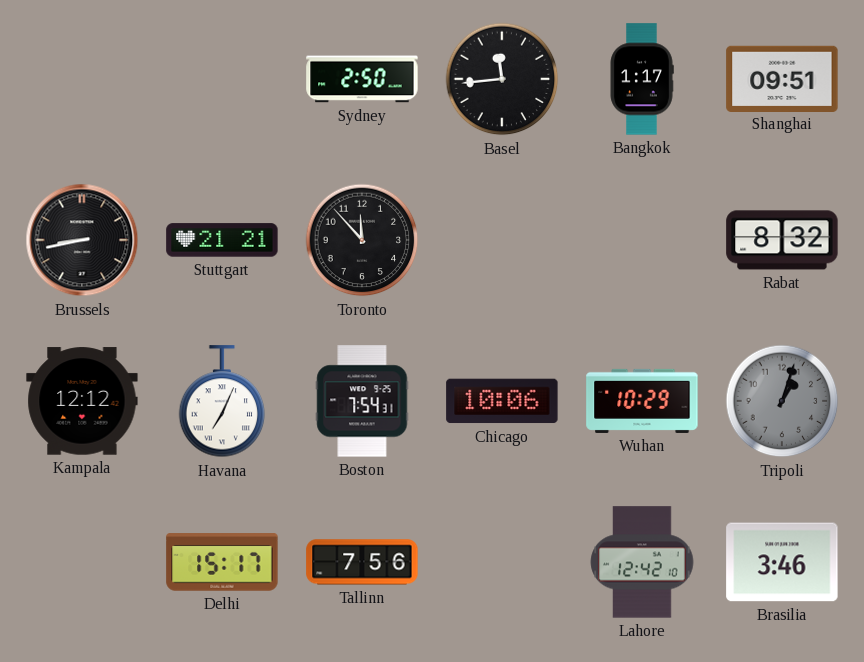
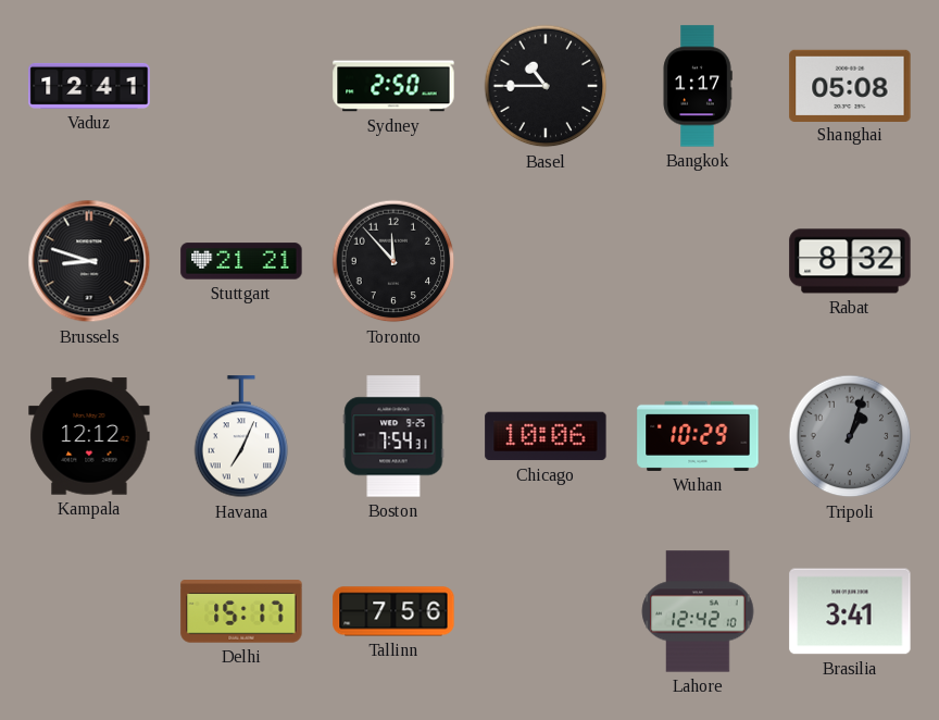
Vaduz: none -> 12:41 (89, 86)
Basel: 11:44 -> 10:45 (546, 86)
Shanghai: 09:51 -> 05:08 (850, 85)
Brussels: 8:43 -> 8:48 (89, 261)
Brasilia: 3:46 -> 3:41 (850, 611)
